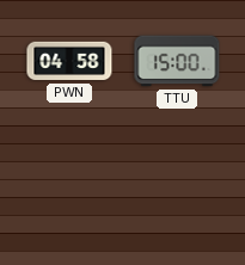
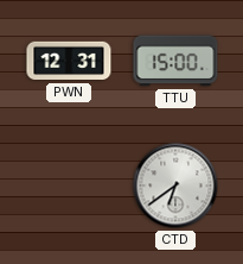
PWN: 04:58 -> 12:31 (69, 61)
CTD: none -> 6:39 (175, 186)
